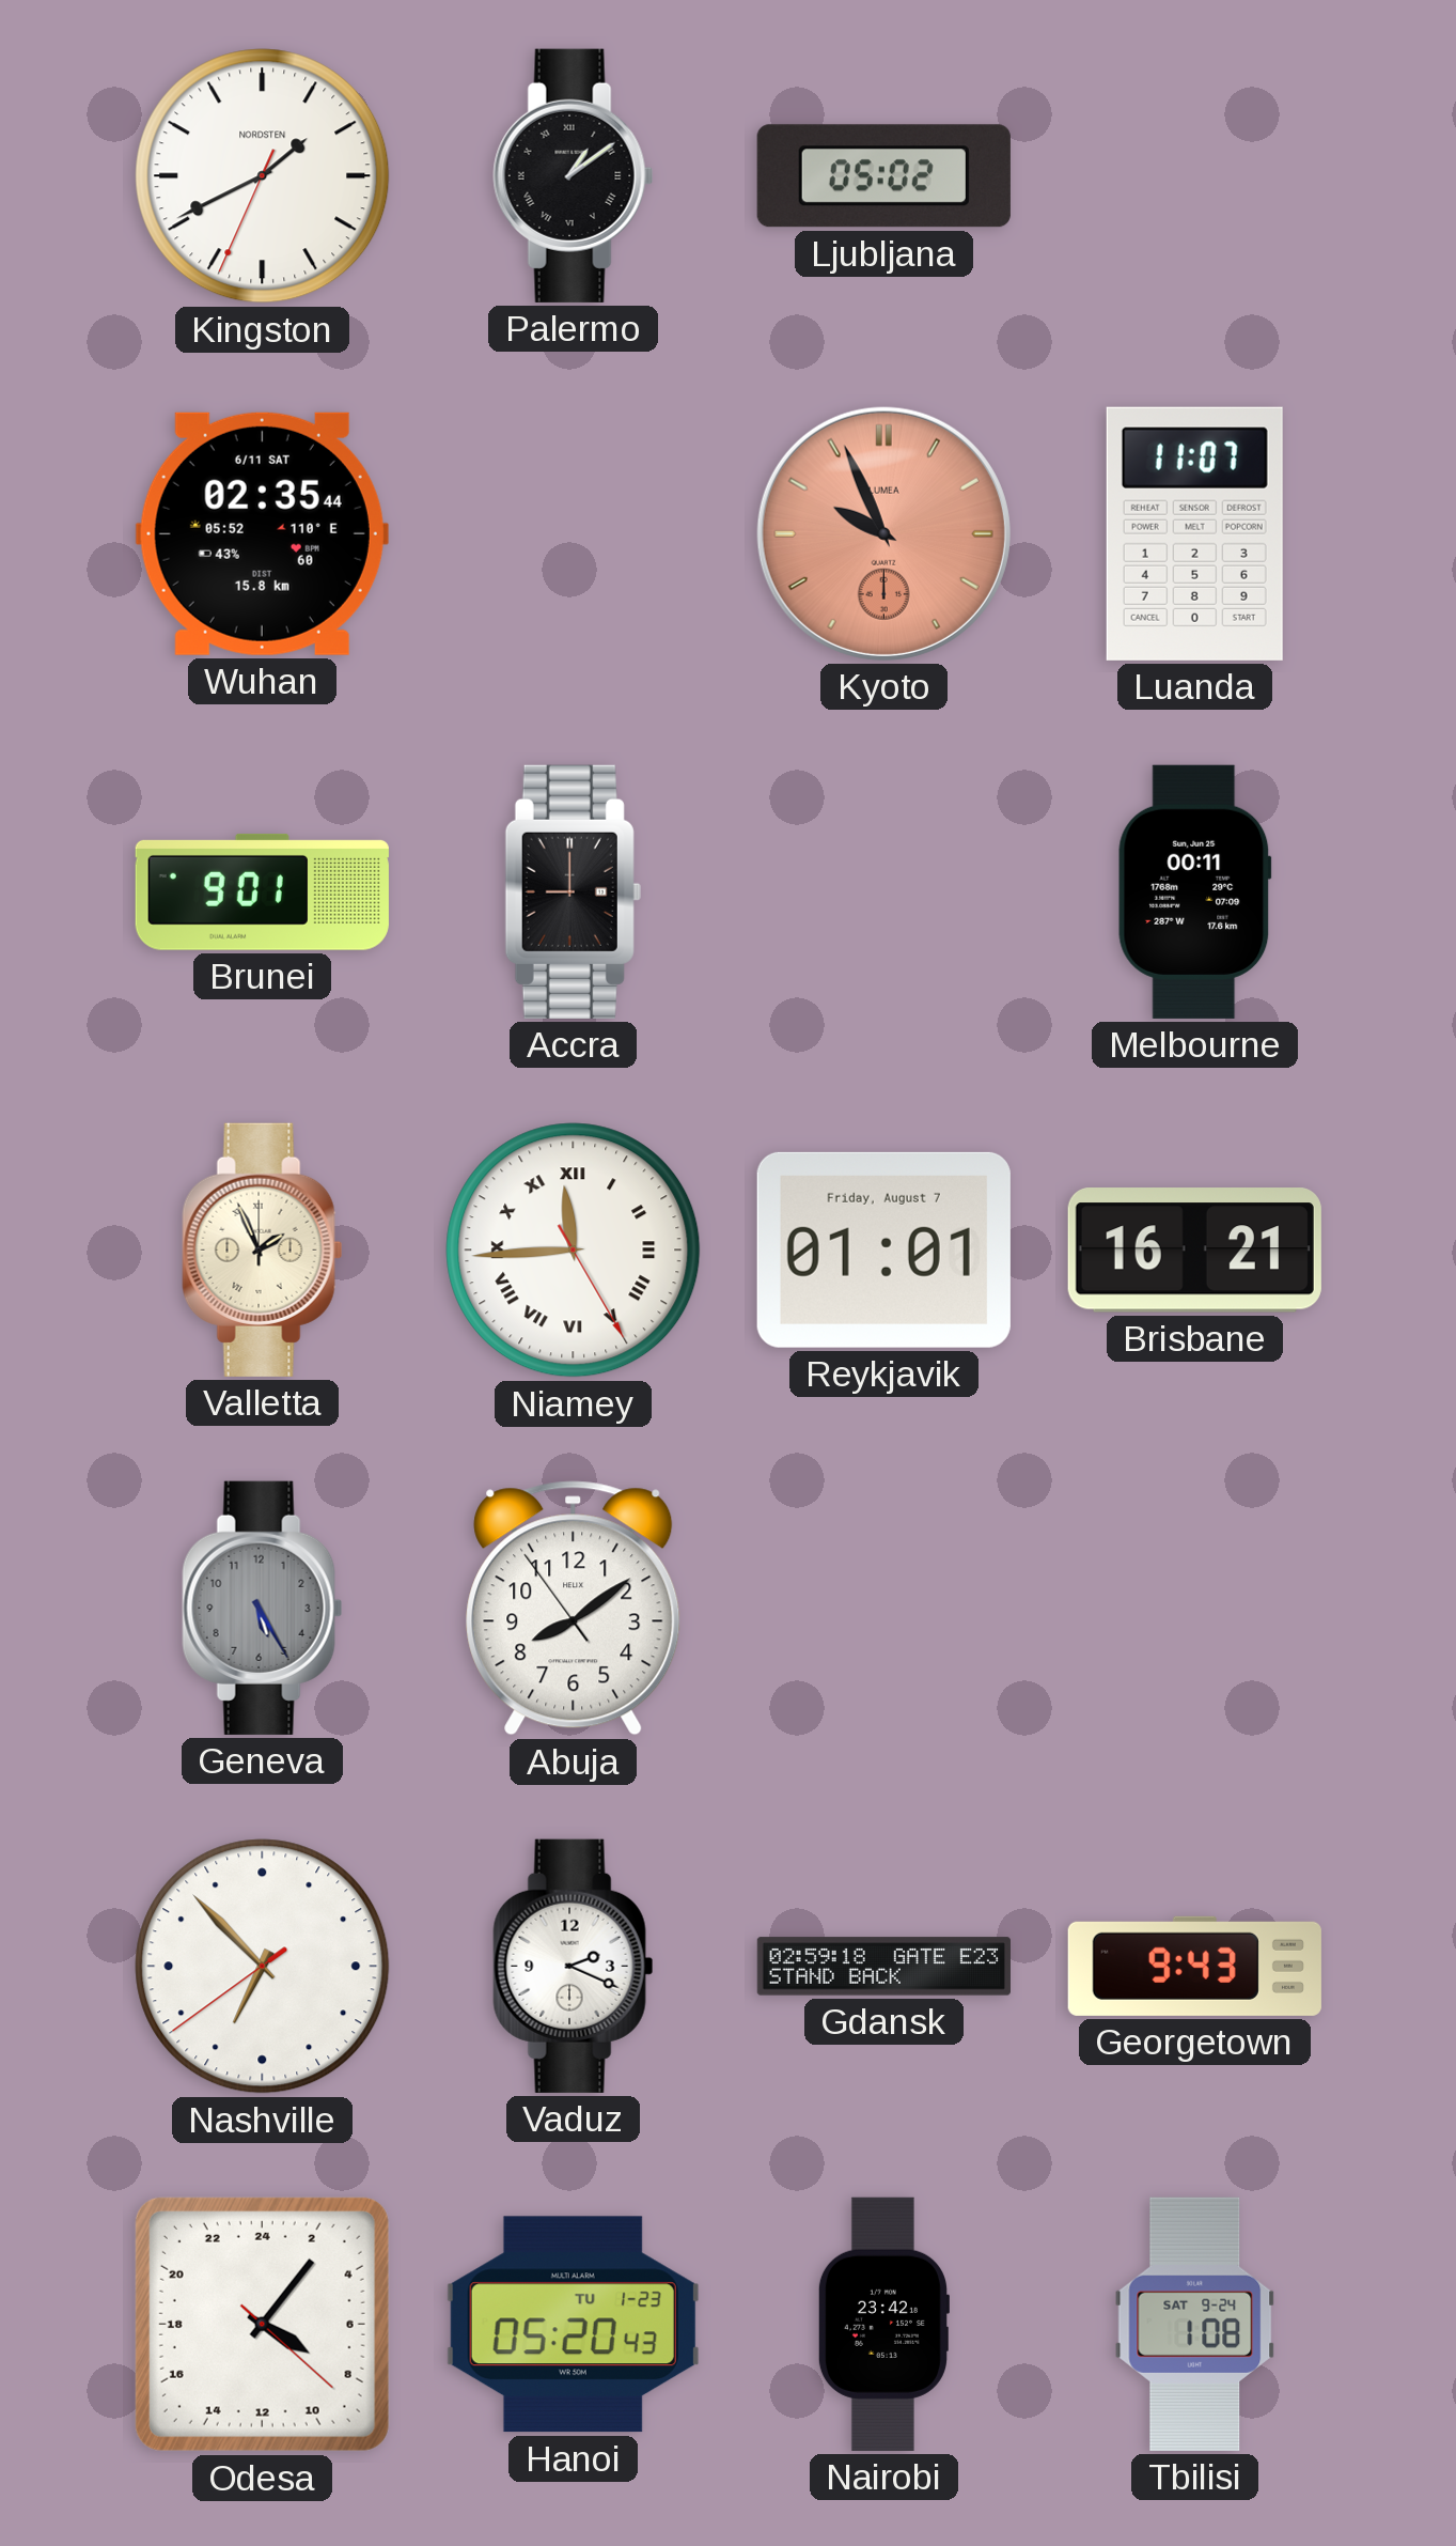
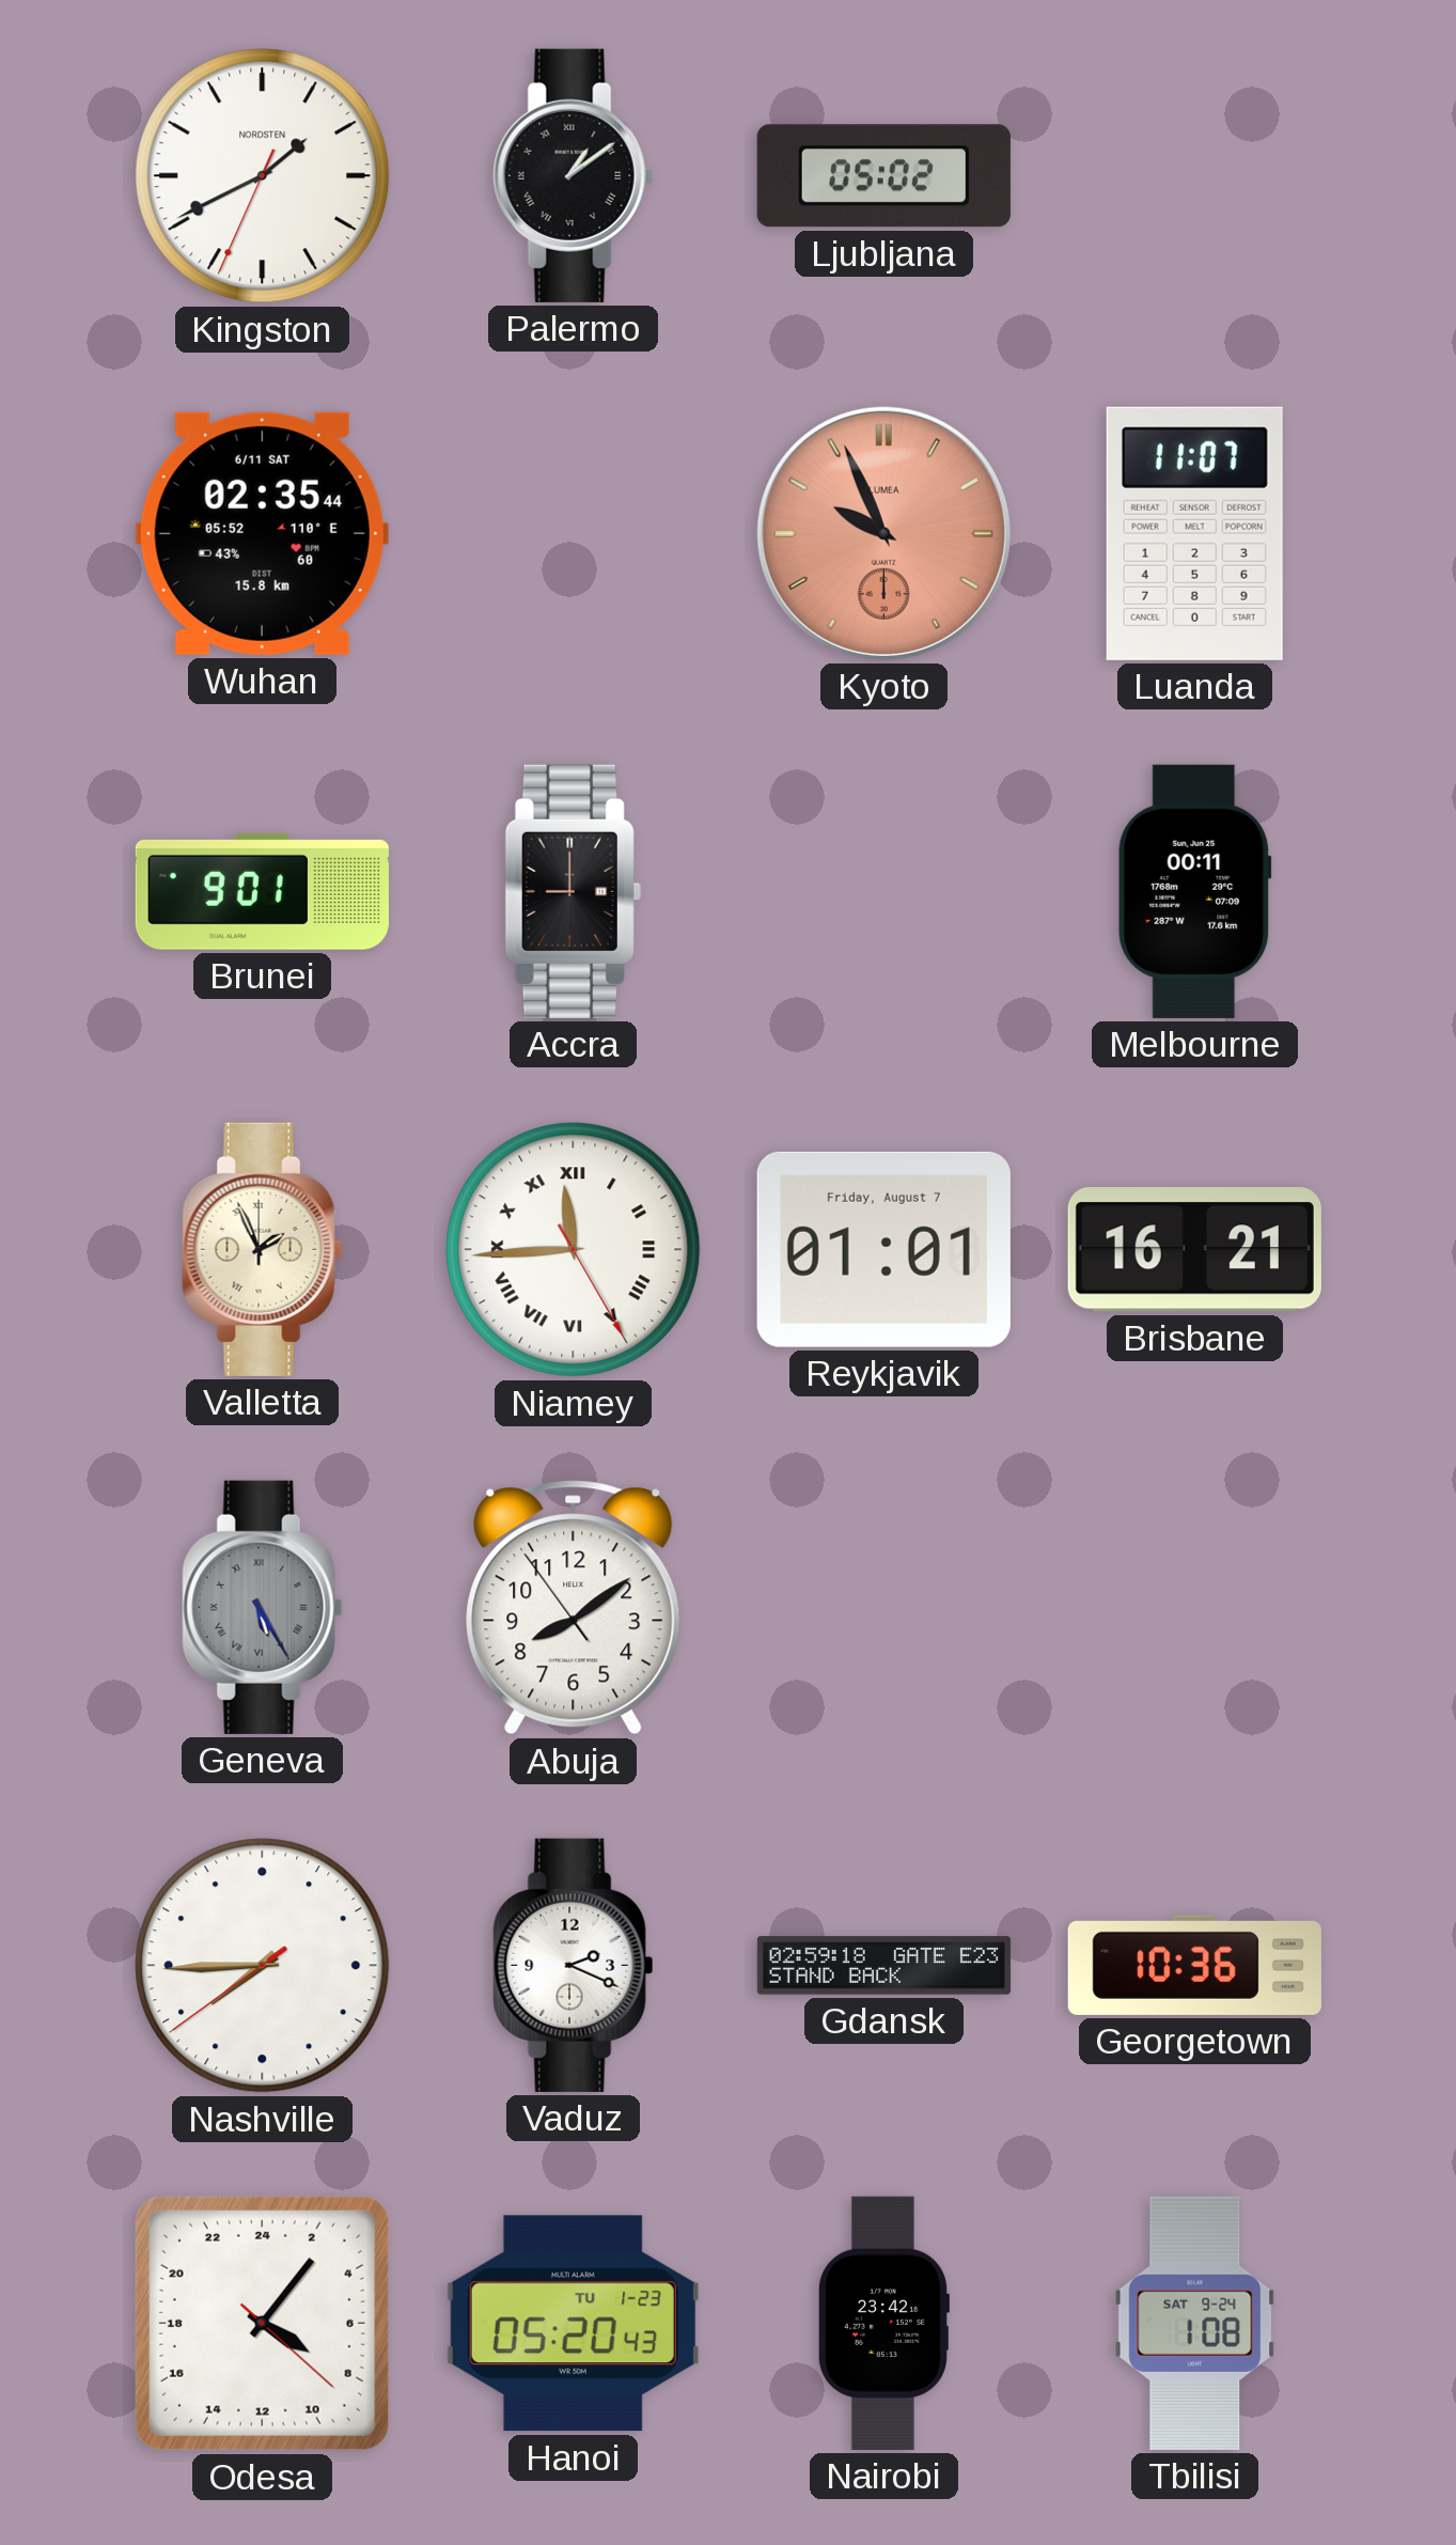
Geneva numerals: Arabic -> Roman (263, 1607)
Nashville: 6:52 -> 7:44 (263, 1966)
Georgetown: 9:43 -> 10:36 (1194, 1965)
